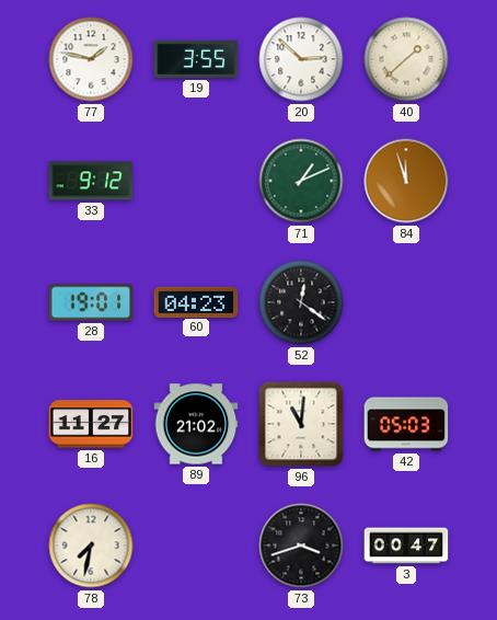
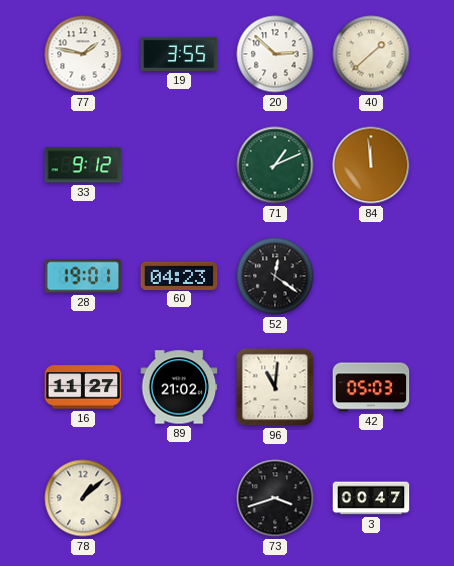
84: 11:57 -> 11:59 (371, 165)
78: 7:32 -> 1:08 (83, 498)
